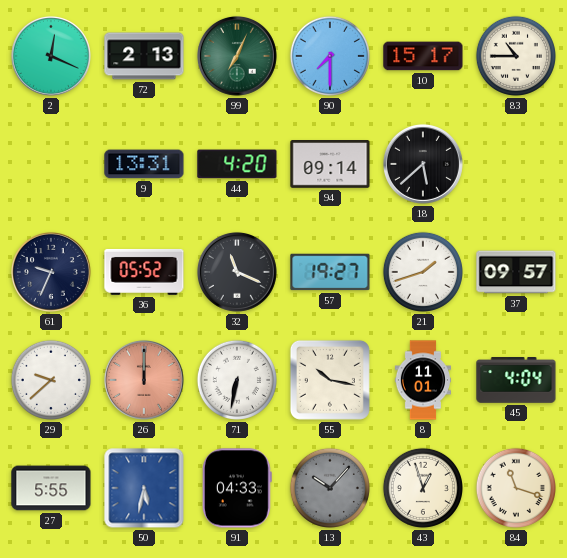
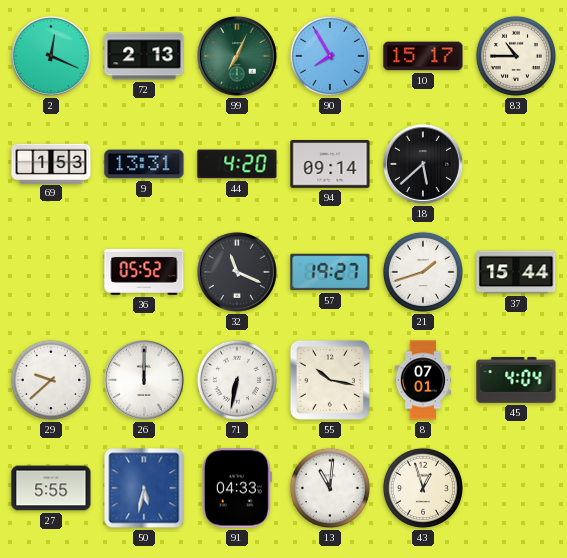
90: 7:30 -> 7:55 (330, 56)
69: none -> 1:53 (51, 163)
61: 9:34 -> none (51, 272)
37: 09:57 -> 15:44 (516, 272)
26 dial: salmon -> white (144, 380)
8: 11:01 -> 07:01 (422, 380)
13: 10:07 -> 11:01 (330, 488)
13 dial: grey -> white (330, 488)
84: 11:18 -> none (516, 488)
